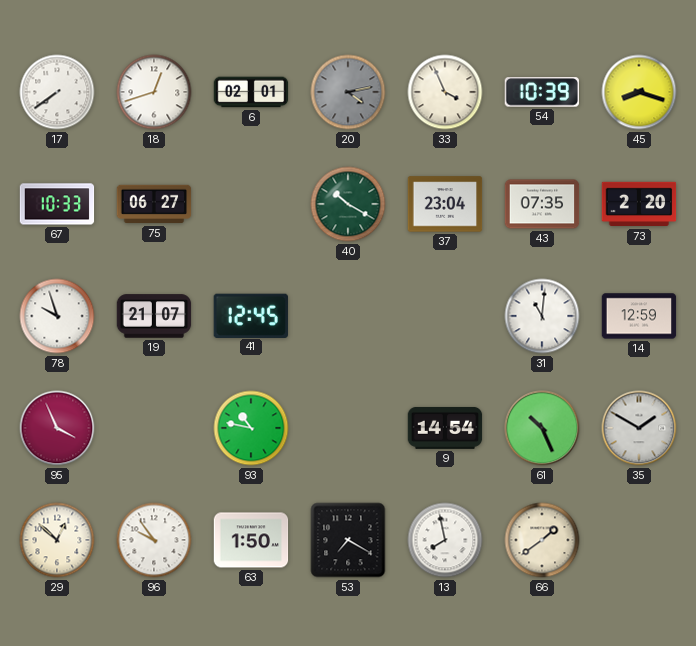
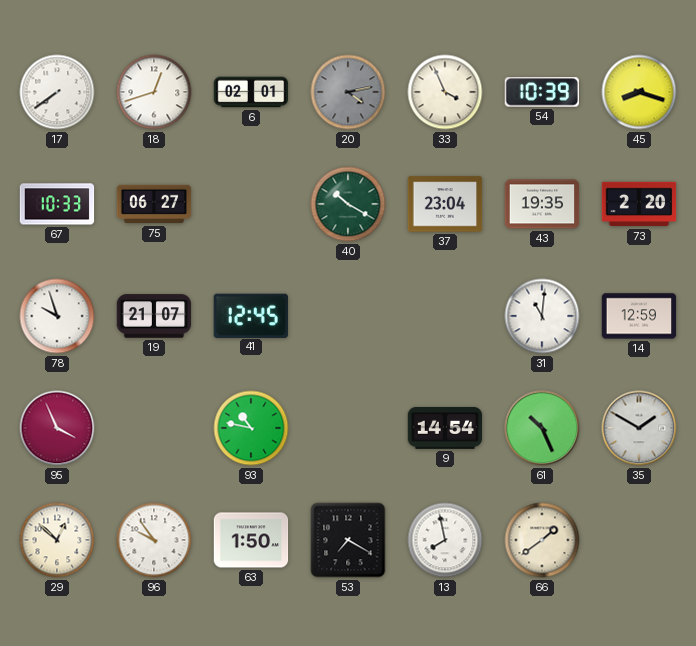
43: 07:35 -> 19:35 (542, 204)
